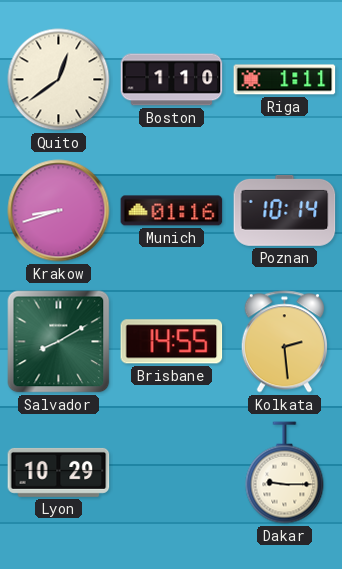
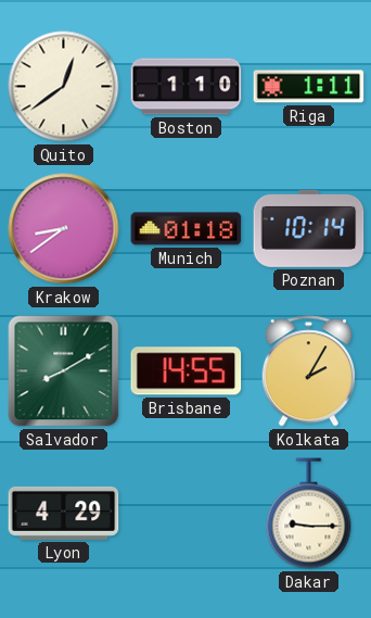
Krakow: 8:42 -> 8:39 (64, 229)
Munich: 01:16 -> 01:18 (187, 229)
Kolkata: 2:29 -> 2:05 (308, 371)
Lyon: 10:29 -> 4:29 (64, 513)
